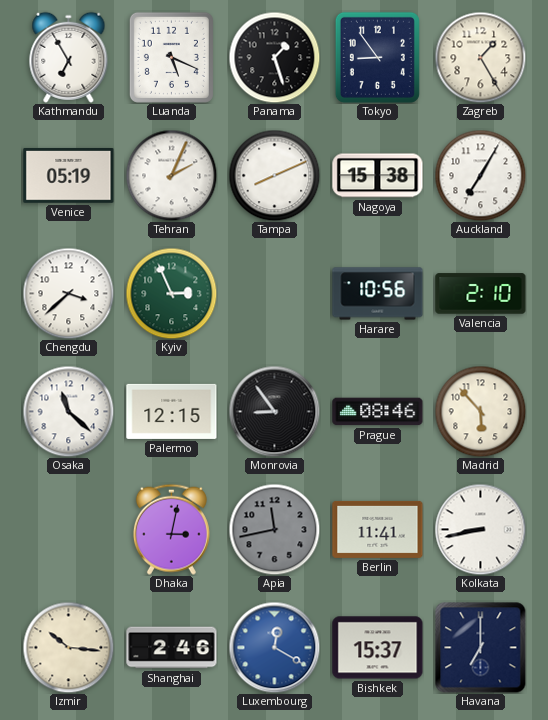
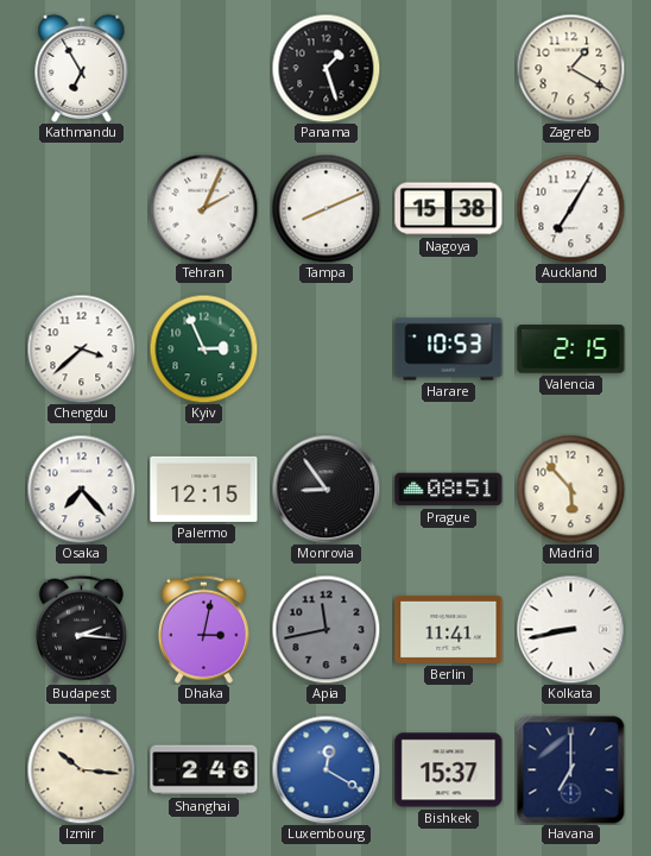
Luanda: 5:19 -> none (171, 57)
Tokyo: 8:54 -> none (377, 57)
Zagreb: 1:25 -> 1:20 (570, 68)
Venice: 05:19 -> none (69, 176)
Harare: 10:56 -> 10:53 (449, 350)
Valencia: 2:10 -> 2:15 (571, 350)
Osaka: 11:22 -> 7:23 (81, 489)
Prague: 08:46 -> 08:51 (449, 490)
Budapest: none -> 2:16 (81, 629)
